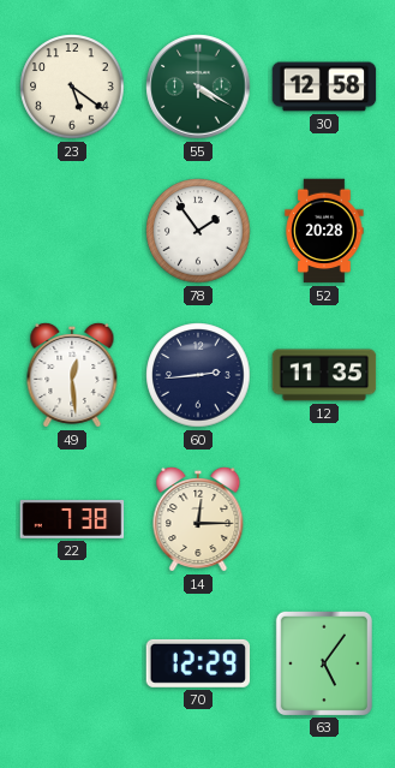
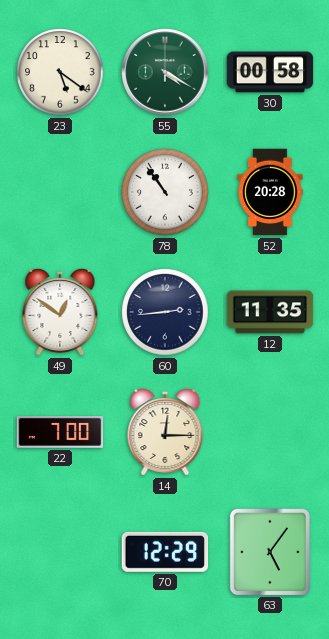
30: 12:58 -> 00:58 (270, 72)
78: 1:54 -> 10:54 (165, 192)
49: 12:29 -> 12:51 (60, 312)
22: 7:38 -> 7:00 (60, 433)
